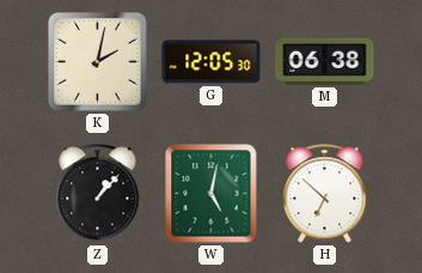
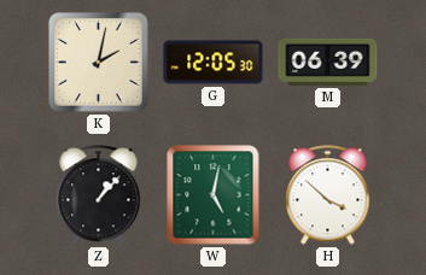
M: 06:38 -> 06:39 (328, 62)
H: 6:52 -> 3:52 (328, 195)
